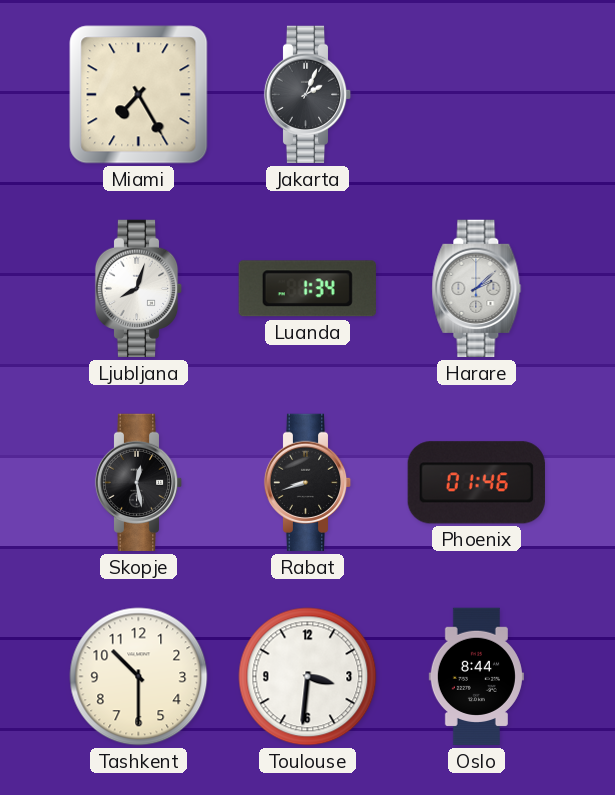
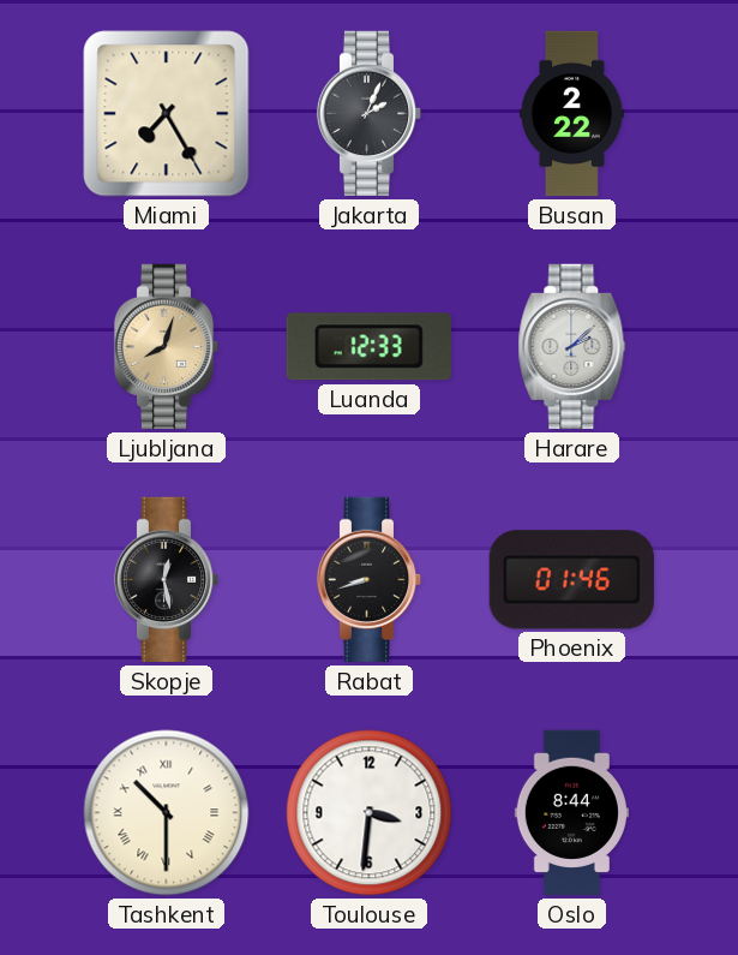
Busan: none -> 2:22 (571, 114)
Ljubljana dial: white -> champagne (167, 347)
Luanda: 1:34 -> 12:33 (368, 347)
Tashkent numerals: Arabic -> Roman (167, 813)
